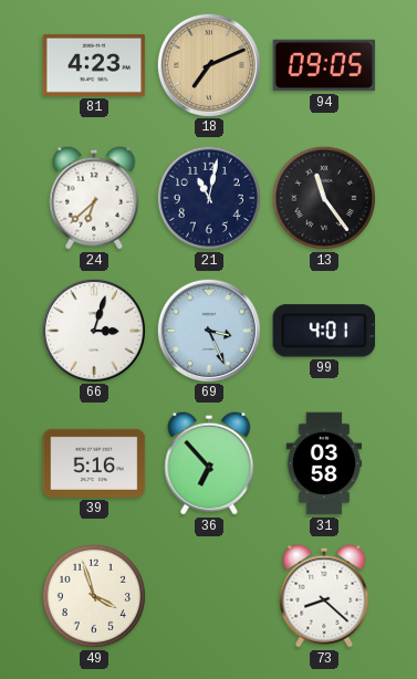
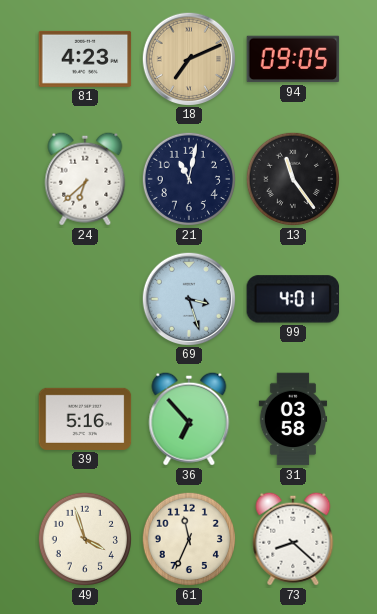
66: 3:03 -> none (93, 330)
69: 3:26 -> 3:27 (188, 298)
61: none -> 11:34 (189, 539)
